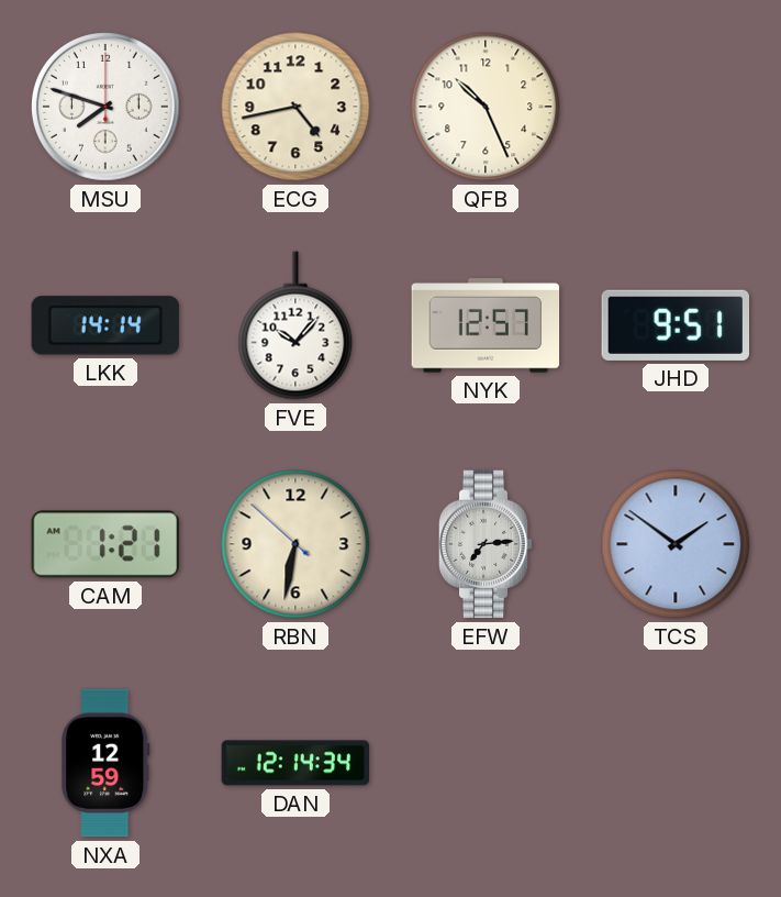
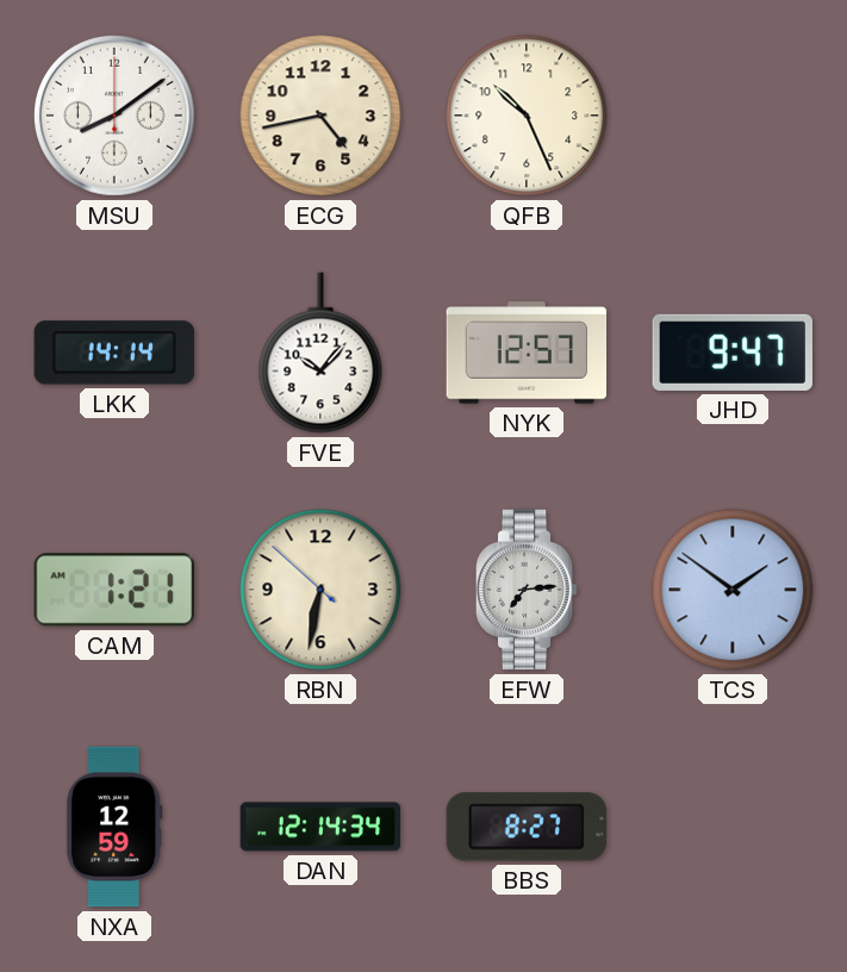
MSU: 7:48 -> 8:09 (114, 116)
JHD: 9:51 -> 9:47 (731, 353)
BBS: none -> 8:27 (527, 827)
